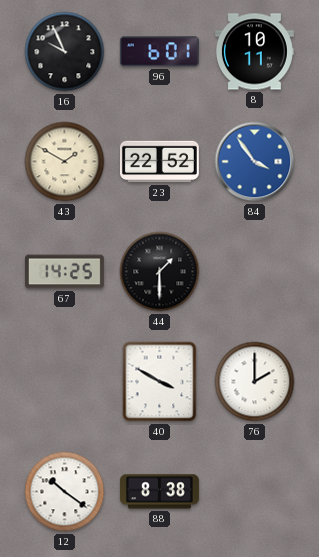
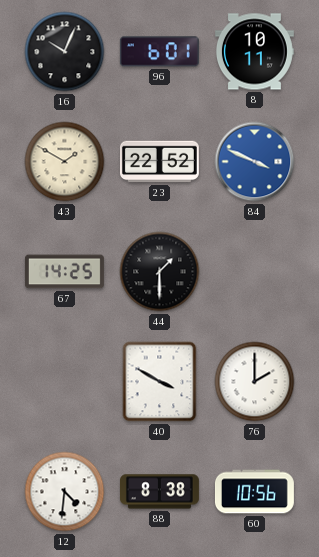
16: 9:56 -> 10:04 (65, 52)
84: 3:54 -> 3:49 (255, 162)
12: 10:21 -> 4:31 (65, 492)
60: none -> 10:56 (254, 492)
